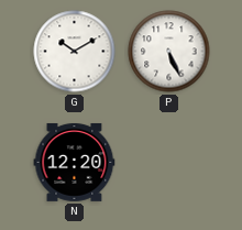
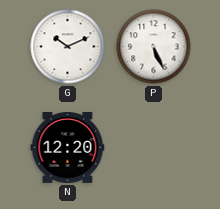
G: 10:10 -> 10:11 (68, 47)
